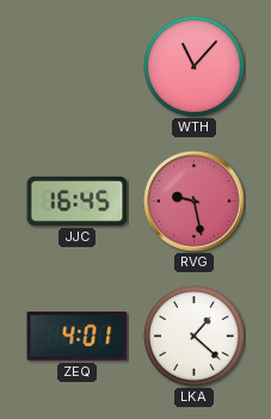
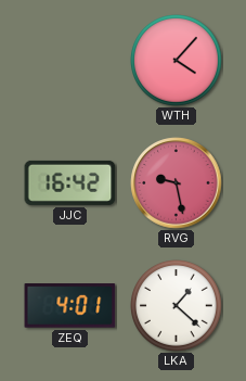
WTH: 11:07 -> 4:07 (177, 61)
JJC: 16:45 -> 16:42 (70, 182)
